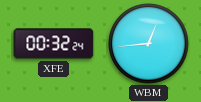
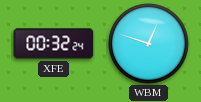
WBM: 12:44 -> 12:48 (149, 44)
